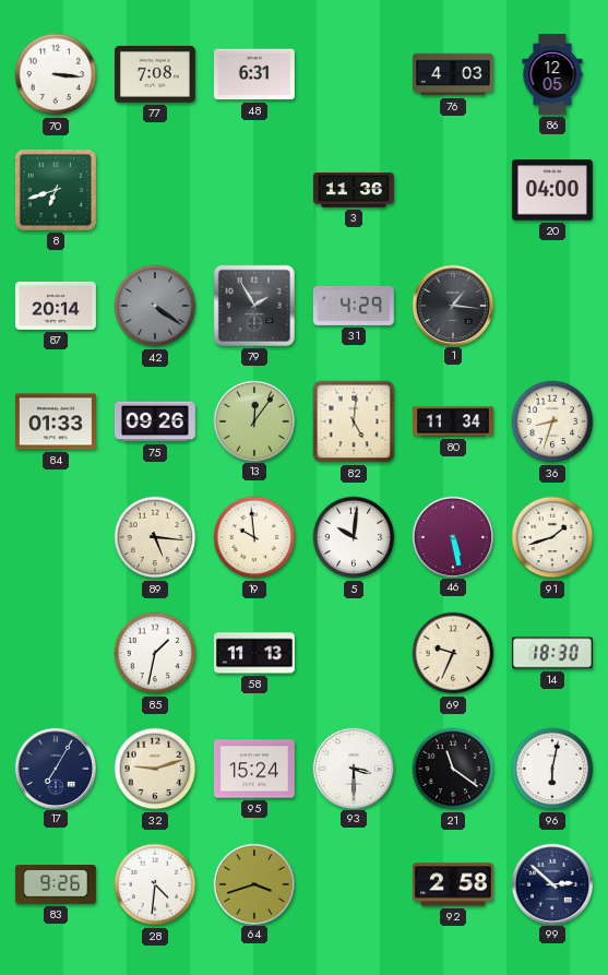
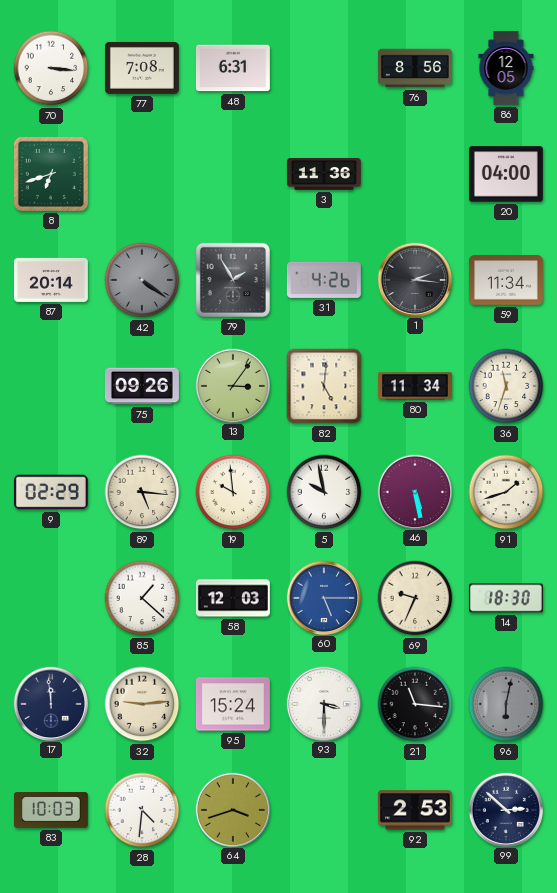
76: 4:03 -> 8:56 (415, 68)
31: 4:29 -> 4:26 (324, 280)
1: 1:16 -> 2:16 (414, 279)
59: none -> 11:34 (506, 280)
84: 01:33 -> none (56, 421)
13: 12:06 -> 3:06 (232, 385)
36: 8:33 -> 11:33 (506, 386)
9: none -> 02:29 (51, 492)
5: 10:01 -> 9:58 (324, 492)
85: 1:32 -> 1:22 (142, 598)
58: 11:13 -> 12:03 (233, 598)
60: none -> 5:15 (323, 597)
17: 7:05 -> 11:59 (50, 703)
32: 9:12 -> 9:14 (142, 704)
21: 11:21 -> 11:16 (415, 704)
96 dial: white -> grey (506, 704)
83: 9:26 -> 10:03 (51, 810)
92: 2:58 -> 2:53 (415, 810)
